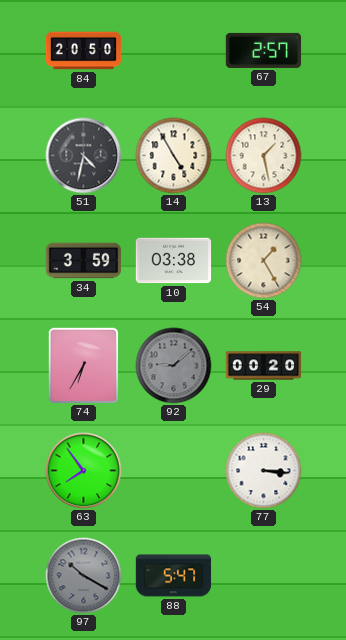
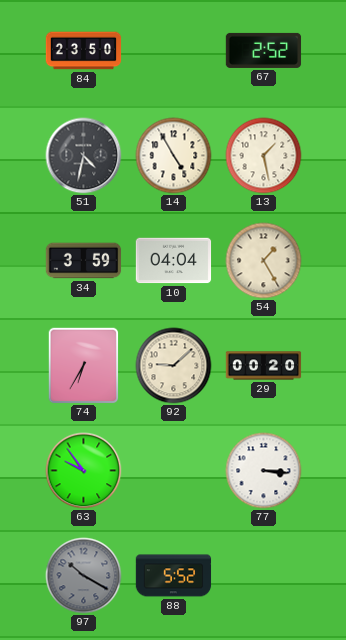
84: 20:50 -> 23:50 (84, 51)
67: 2:57 -> 2:52 (264, 50)
10: 03:38 -> 04:04 (174, 261)
92 dial: grey -> cream (174, 366)
63: 7:54 -> 9:54 (84, 471)
88: 5:47 -> 5:52 (174, 576)
